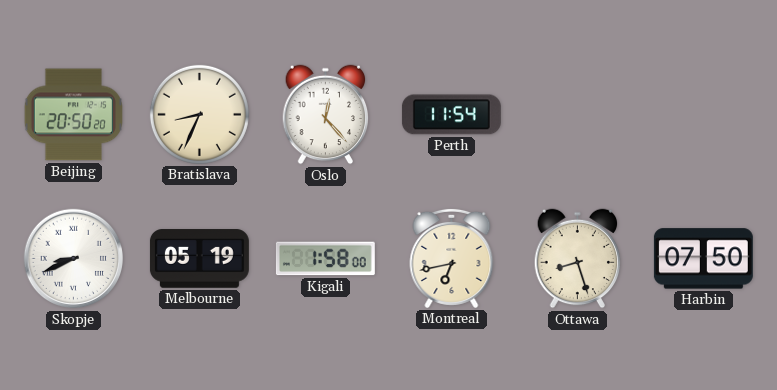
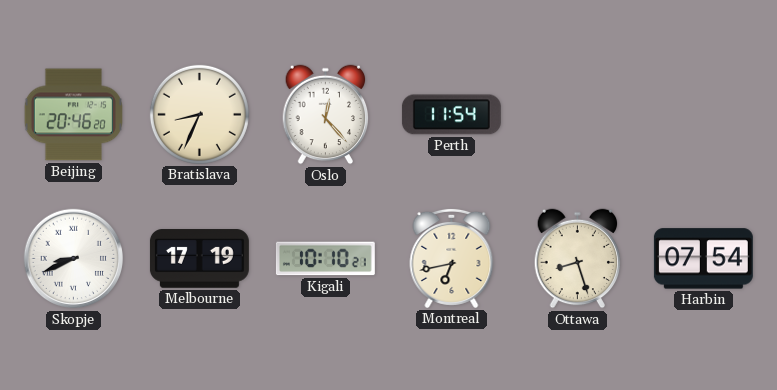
Beijing: 20:50 -> 20:46 (73, 115)
Melbourne: 05:19 -> 17:19 (199, 259)
Kigali: 1:58 -> 10:10 (325, 259)
Harbin: 07:50 -> 07:54 (703, 259)
